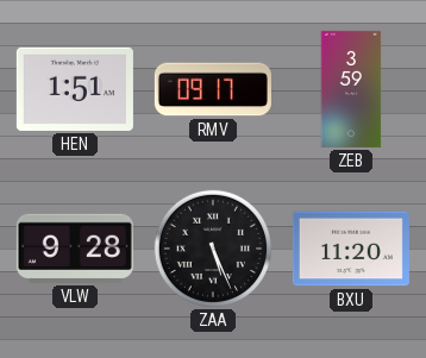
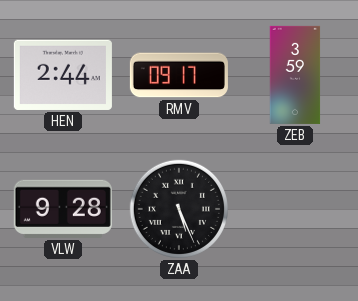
HEN: 1:51 -> 2:44 (63, 75)
BXU: 11:20 -> none (351, 249)
